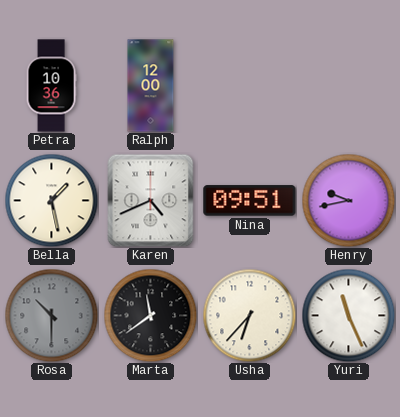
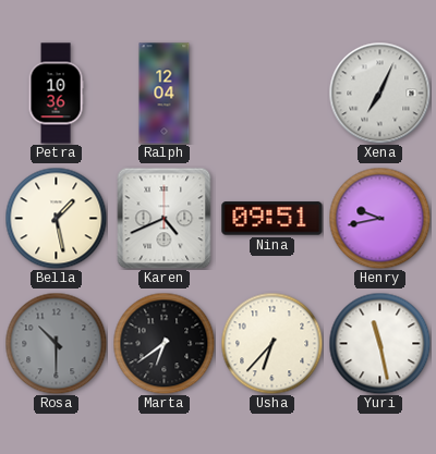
Ralph: 12:00 -> 12:04 (165, 94)
Xena: none -> 7:04 (379, 93)
Marta: 11:39 -> 6:39 (163, 343)
Yuri: 11:26 -> 11:28 (379, 343)
